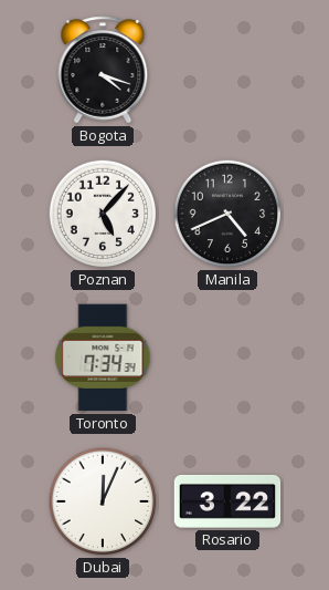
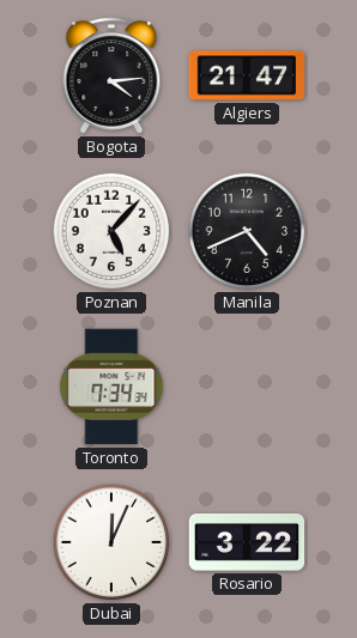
Bogota: 4:18 -> 4:14 (111, 75)
Algiers: none -> 21:47 (247, 75)
